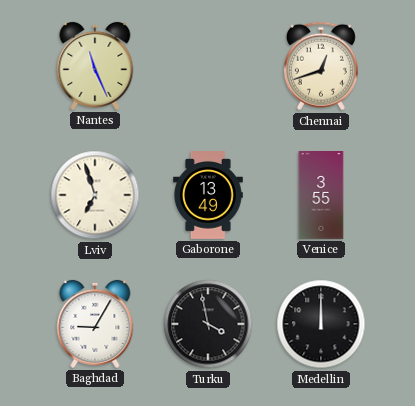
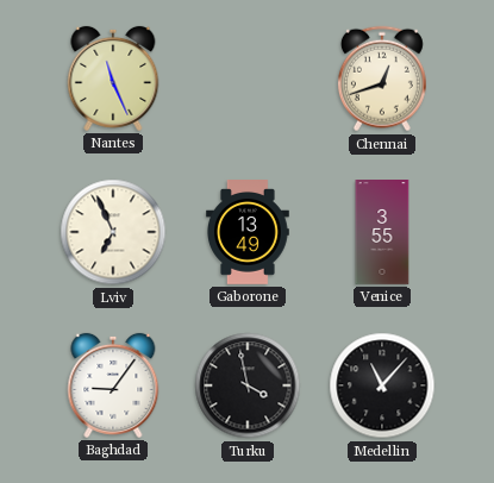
Lviv: 6:57 -> 6:56 (113, 232)
Baghdad: 9:05 -> 9:06 (113, 385)
Medellin: 12:00 -> 11:07 (382, 385)
